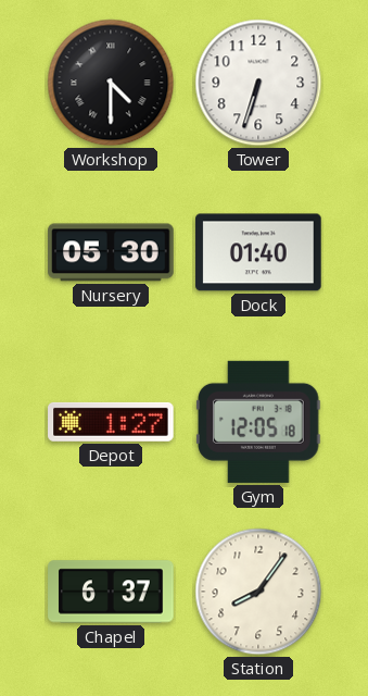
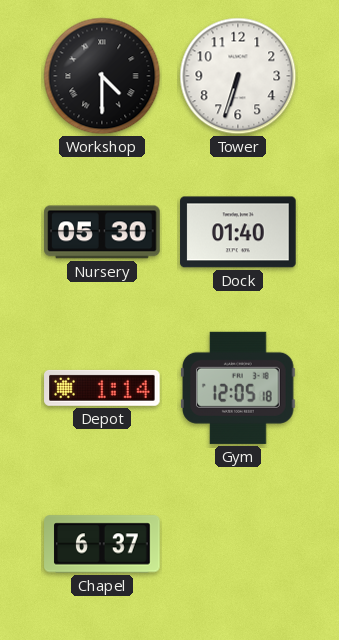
Depot: 1:27 -> 1:14 (102, 388)
Station: 8:06 -> none (258, 592)
